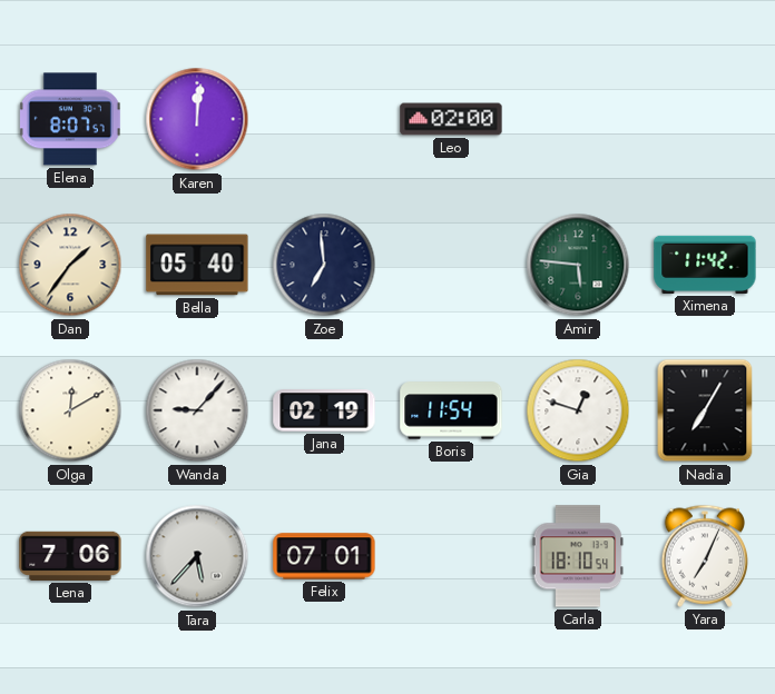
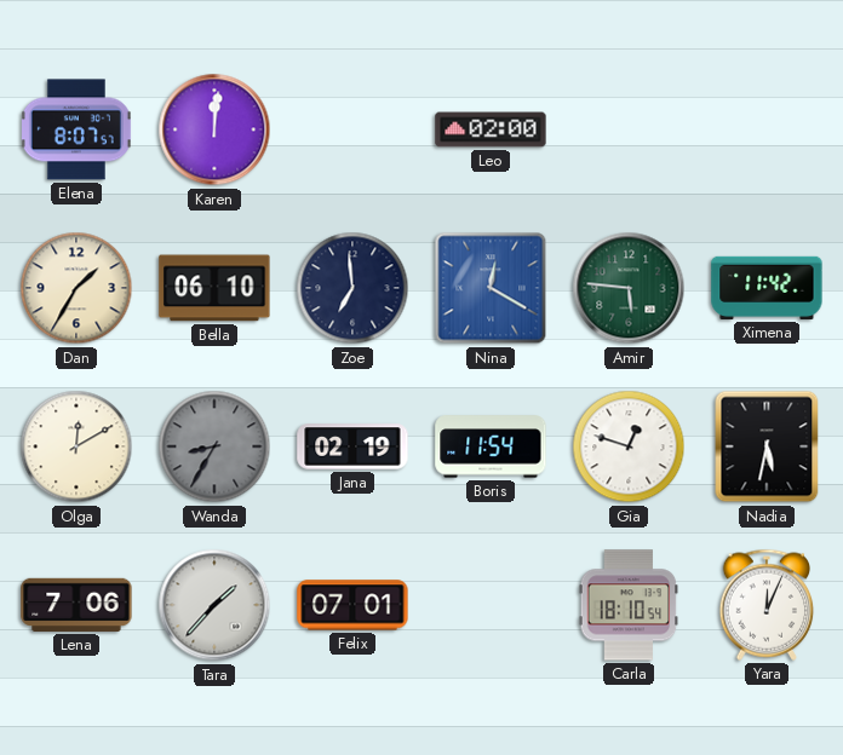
Dan: 1:36 -> 1:35 (76, 288)
Bella: 05:40 -> 06:10 (214, 288)
Nina: none -> 12:20 (491, 288)
Wanda: 9:07 -> 8:35 (214, 446)
Wanda dial: white -> grey (214, 446)
Nadia: 7:05 -> 5:32 (767, 446)
Tara: 5:37 -> 1:37 (214, 605)
Yara: 7:04 -> 12:04 (767, 605)
